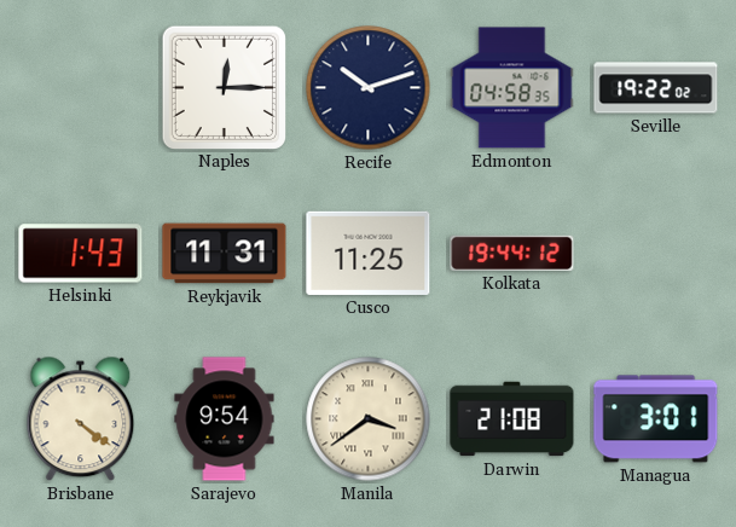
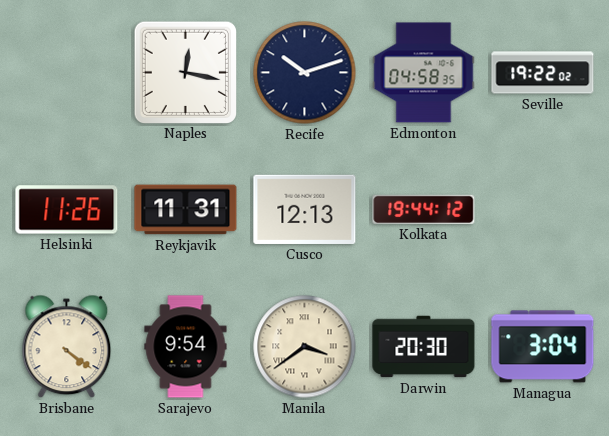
Naples: 12:15 -> 12:17 (185, 72)
Helsinki: 1:43 -> 11:26 (67, 210)
Cusco: 11:25 -> 12:13 (305, 209)
Darwin: 21:08 -> 20:30 (424, 347)
Managua: 3:01 -> 3:04 (543, 347)
